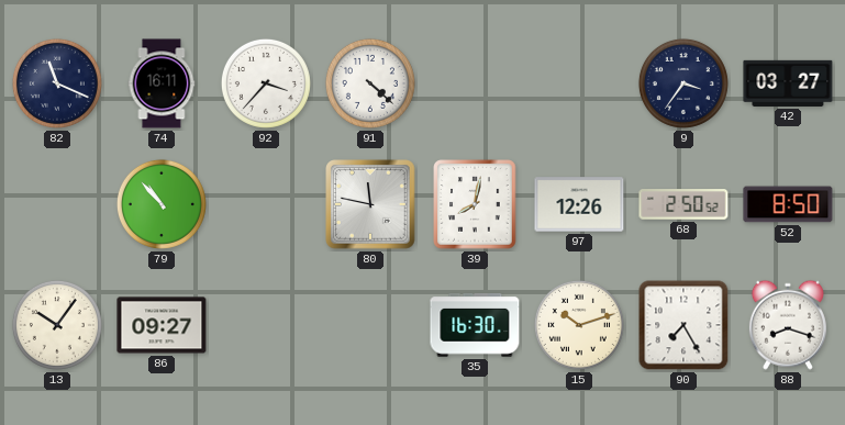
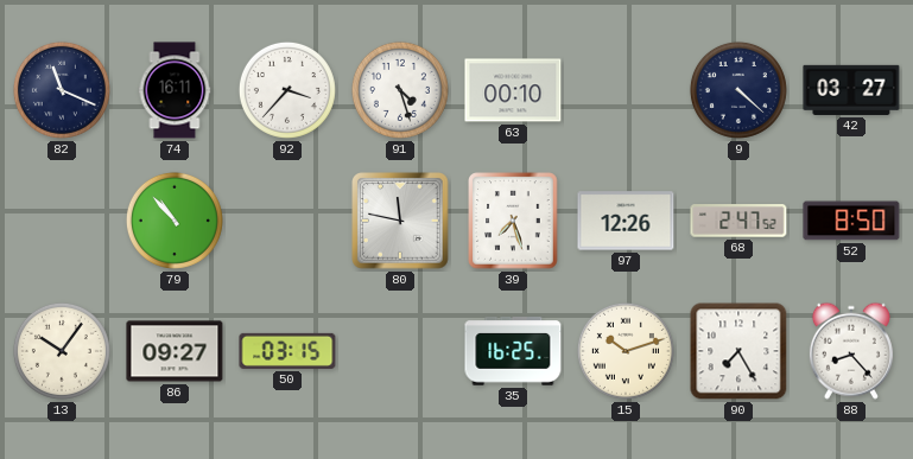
91: 4:22 -> 4:27 (400, 90)
63: none -> 00:10 (513, 90)
9: 3:36 -> 4:22 (738, 90)
39: 8:02 -> 7:27 (513, 221)
68: 2:50 -> 2:47 (738, 221)
50: none -> 03:15 (287, 351)
35: 16:30 -> 16:25 (513, 351)
88: 8:18 -> 8:23 (851, 351)
